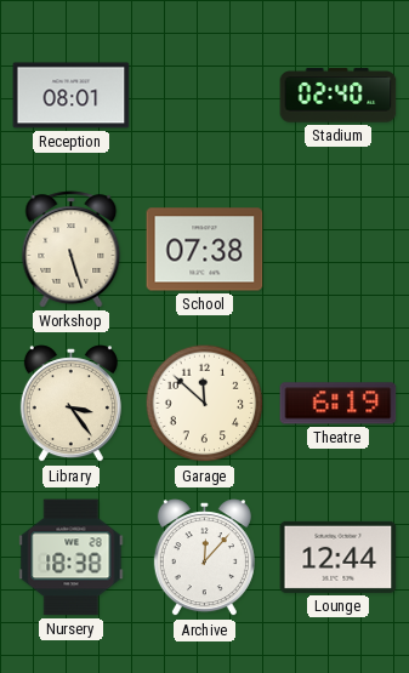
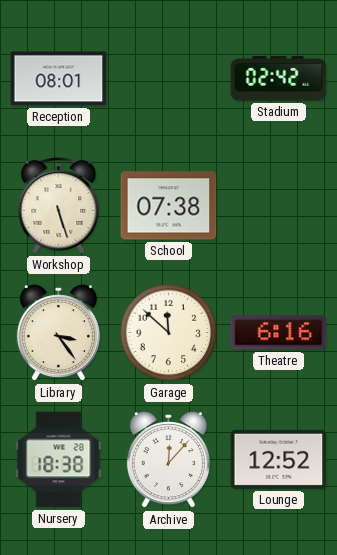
Stadium: 02:40 -> 02:42 (279, 79)
Theatre: 6:19 -> 6:16 (279, 333)
Lounge: 12:44 -> 12:52 (279, 459)
